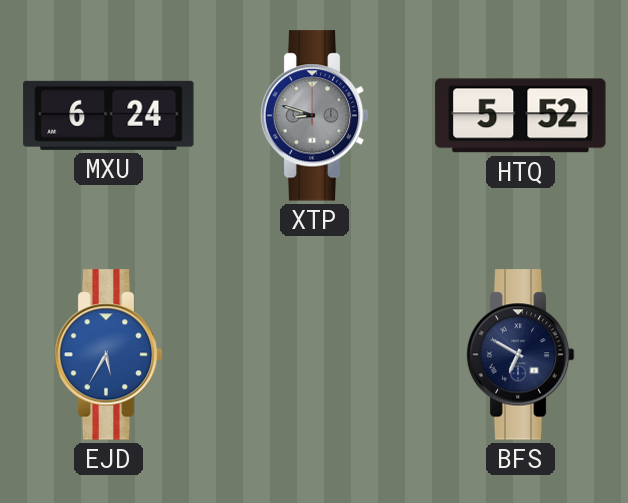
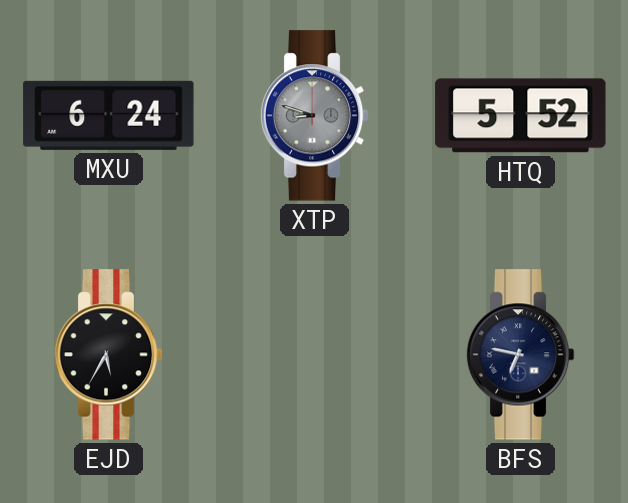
EJD dial: blue -> black (108, 355)
BFS: 6:50 -> 6:47 (520, 355)
